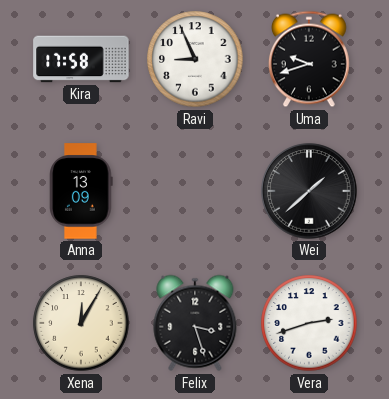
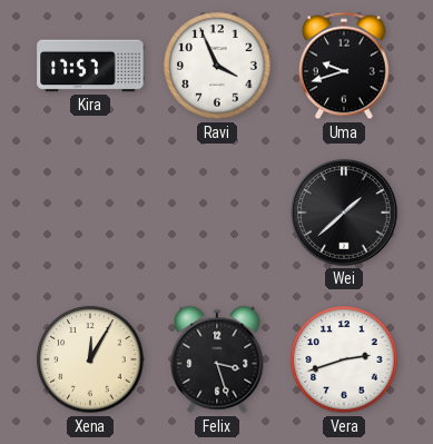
Kira: 17:58 -> 17:57 (90, 66)
Ravi: 8:56 -> 3:56 (217, 66)
Anna: 13:09 -> none (81, 191)
